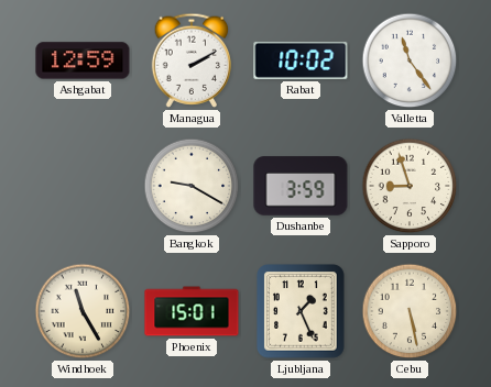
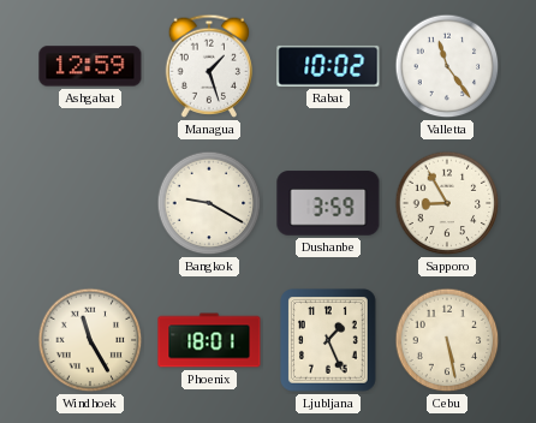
Managua: 2:10 -> 1:27 (209, 66)
Sapporo: 8:57 -> 8:55 (447, 203)
Phoenix: 15:01 -> 18:01 (209, 340)
